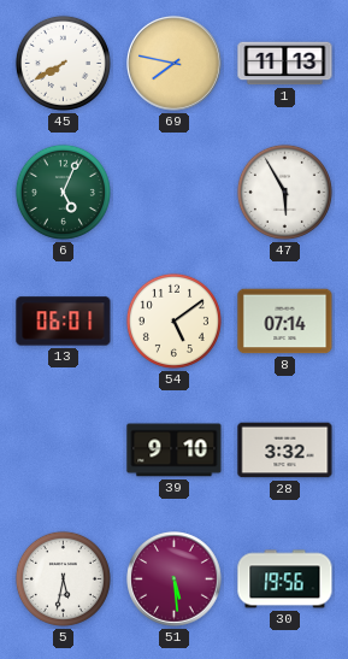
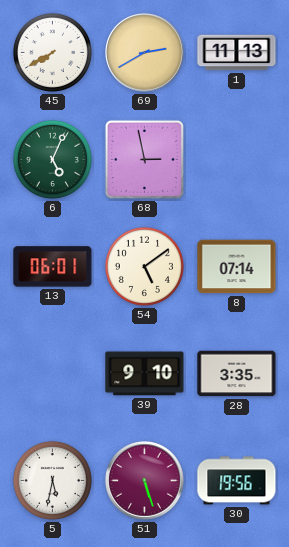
69: 7:47 -> 2:40 (145, 53)
68: none -> 2:58 (144, 159)
47: 5:55 -> none (284, 192)
28: 3:32 -> 3:35 (237, 374)
51: 5:29 -> 5:27 (145, 481)
